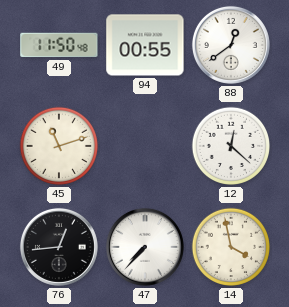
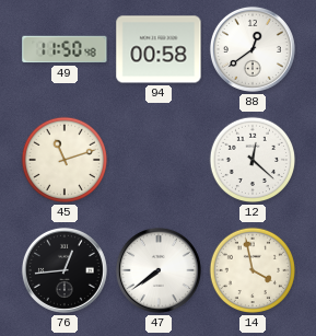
94: 00:55 -> 00:58 (159, 49)
47: 7:37 -> 7:39 (159, 270)
